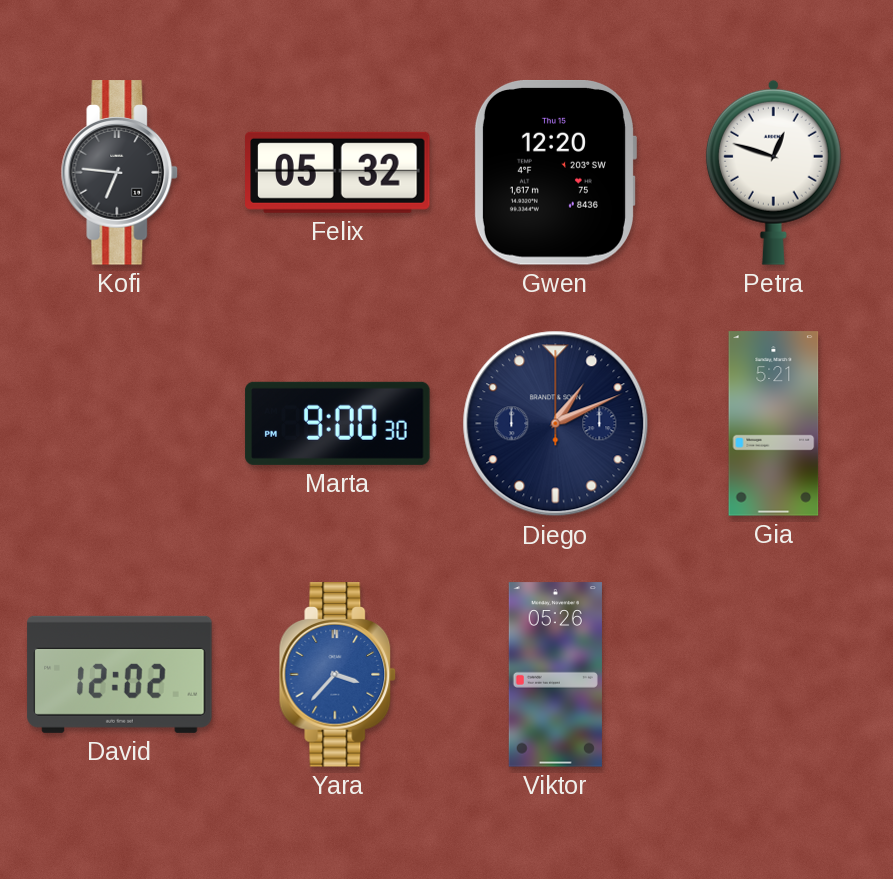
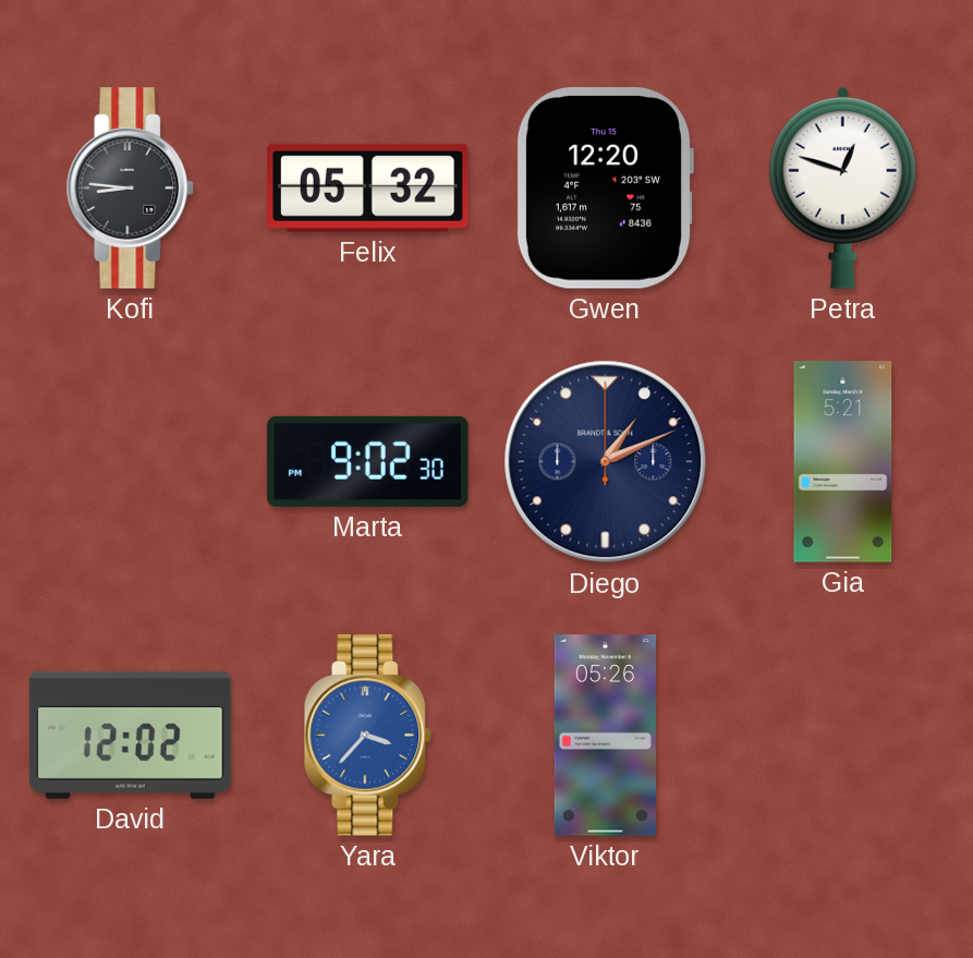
Kofi: 6:46 -> 8:46 (131, 189)
Marta: 9:00 -> 9:02 (368, 461)
